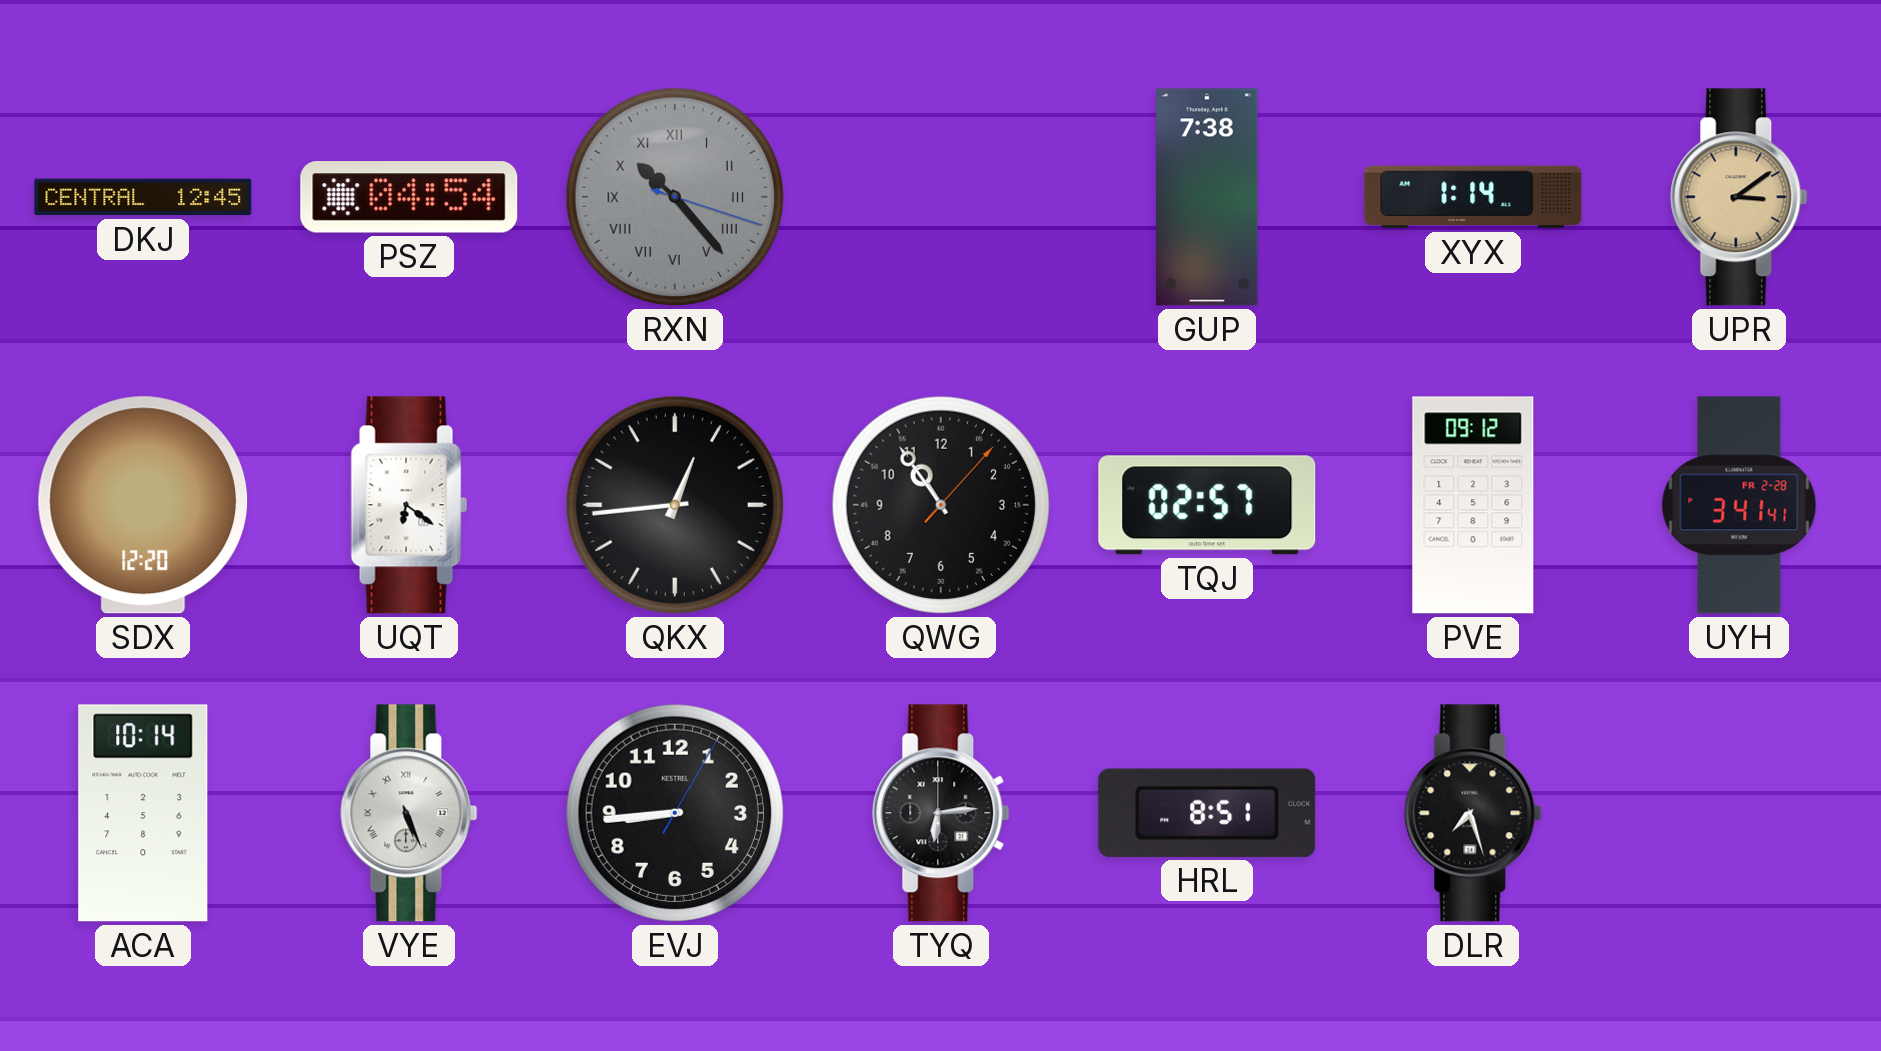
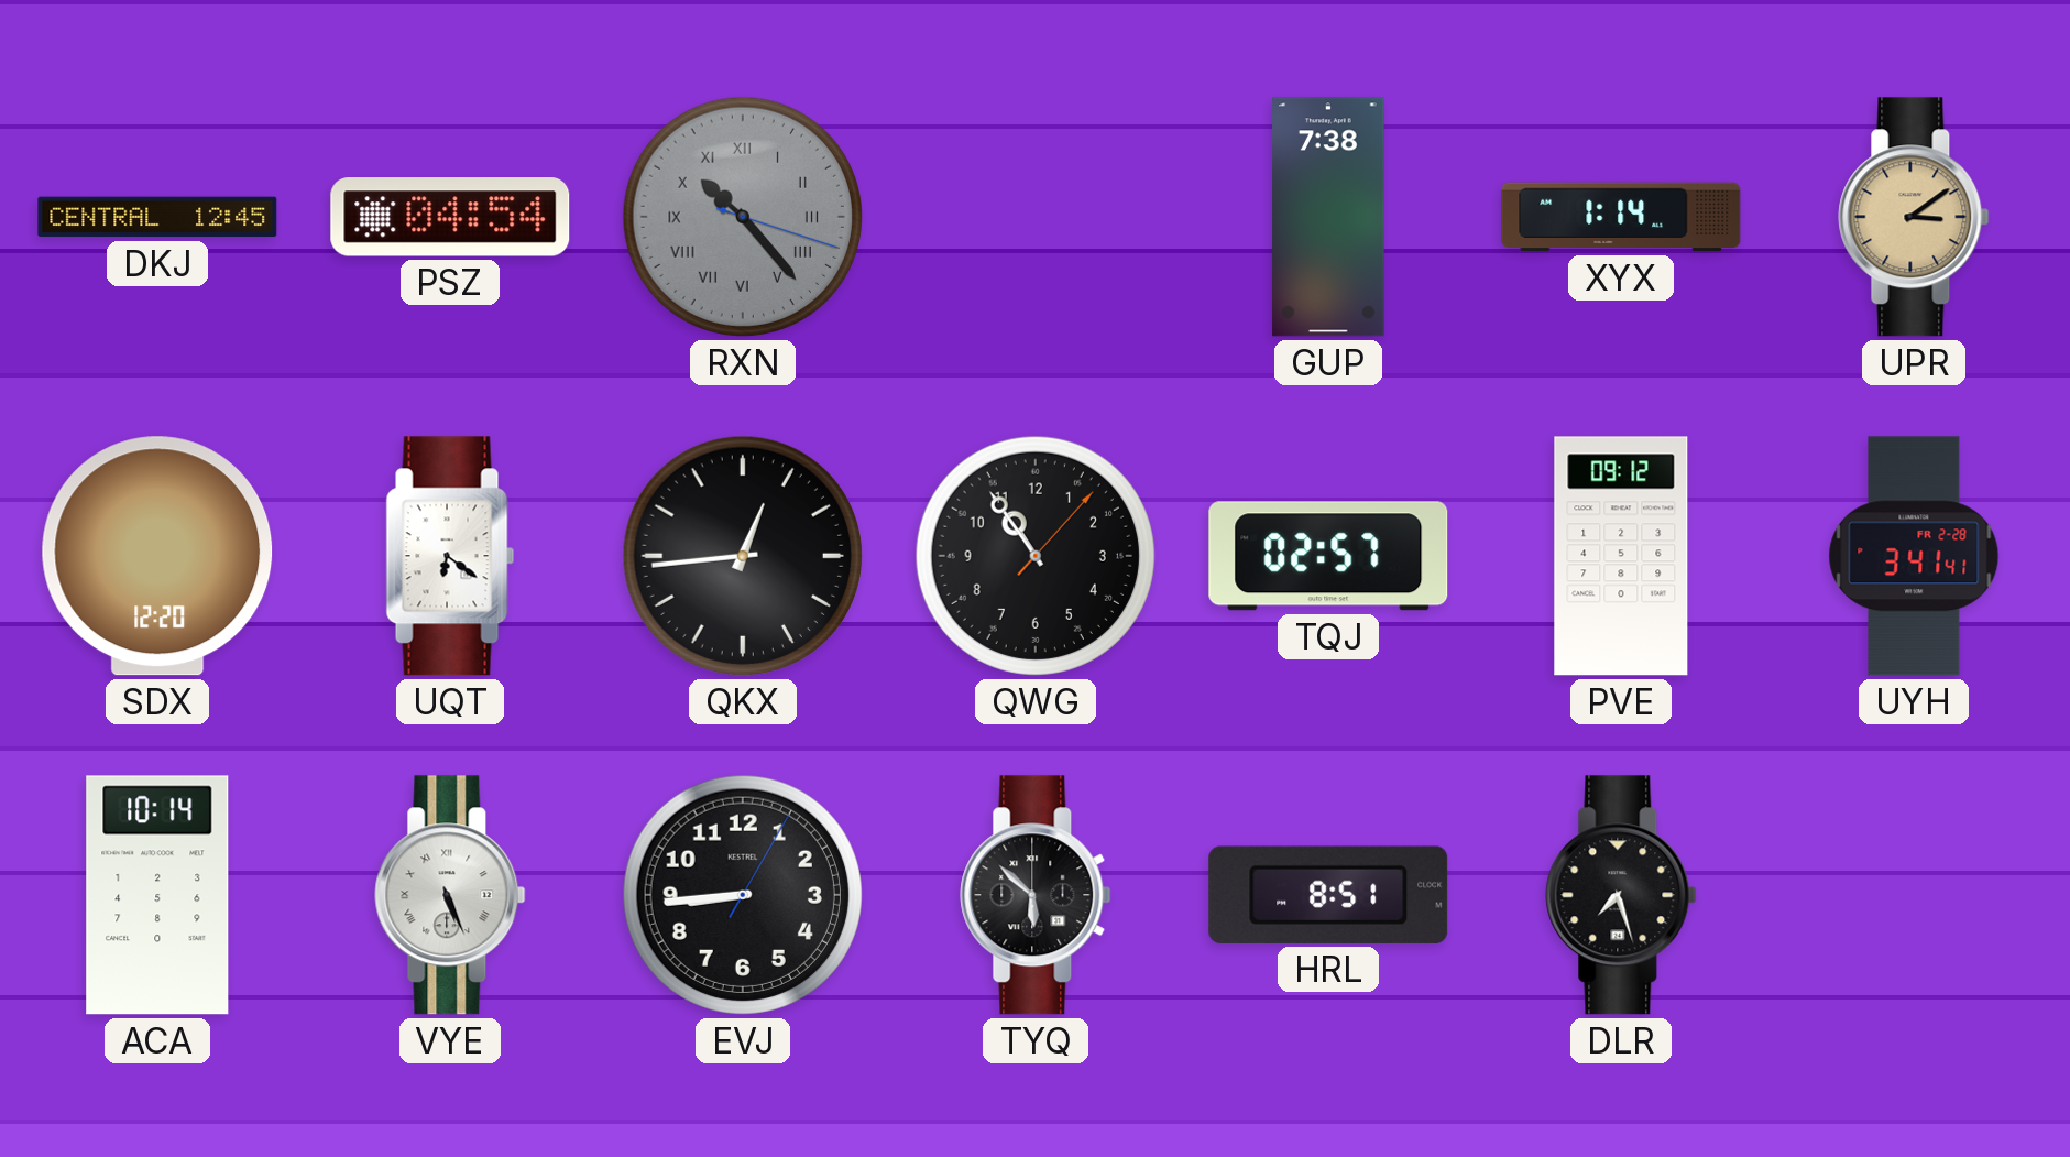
TYQ: 6:14 -> 5:52 (1036, 895)
